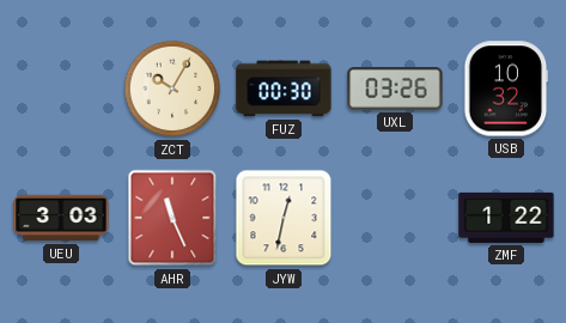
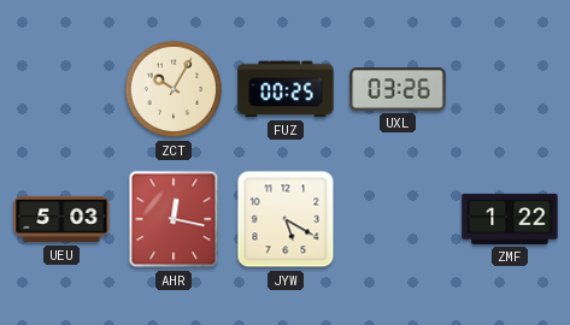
FUZ: 00:30 -> 00:25 (286, 89)
USB: 10:32 -> none (506, 89)
UEU: 3:03 -> 5:03 (61, 219)
AHR: 11:26 -> 12:17 (174, 219)
JYW: 12:32 -> 5:20 (286, 219)
